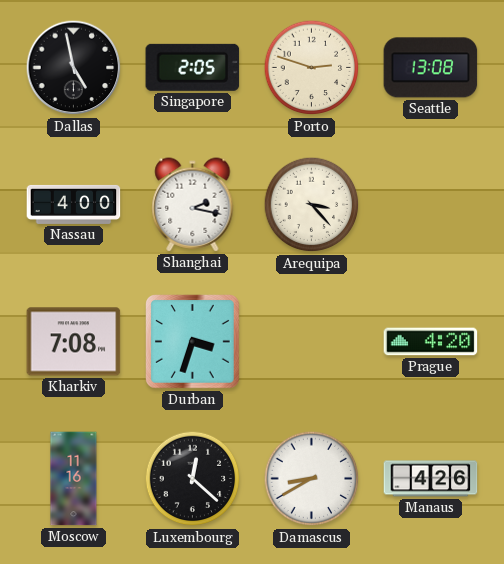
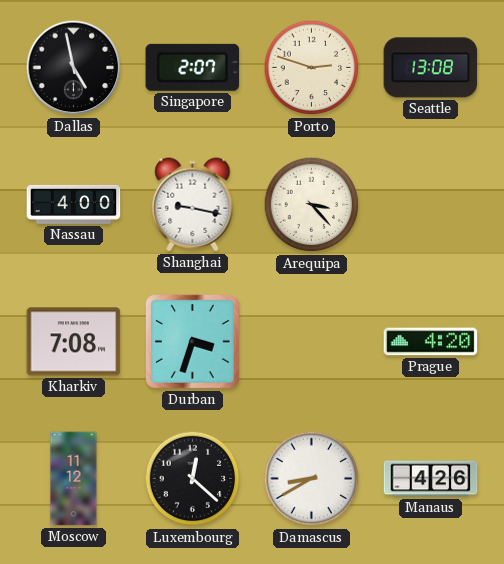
Singapore: 2:05 -> 2:07 (193, 67)
Shanghai: 2:17 -> 9:17 (193, 205)
Moscow: 11:16 -> 11:12 (74, 479)
